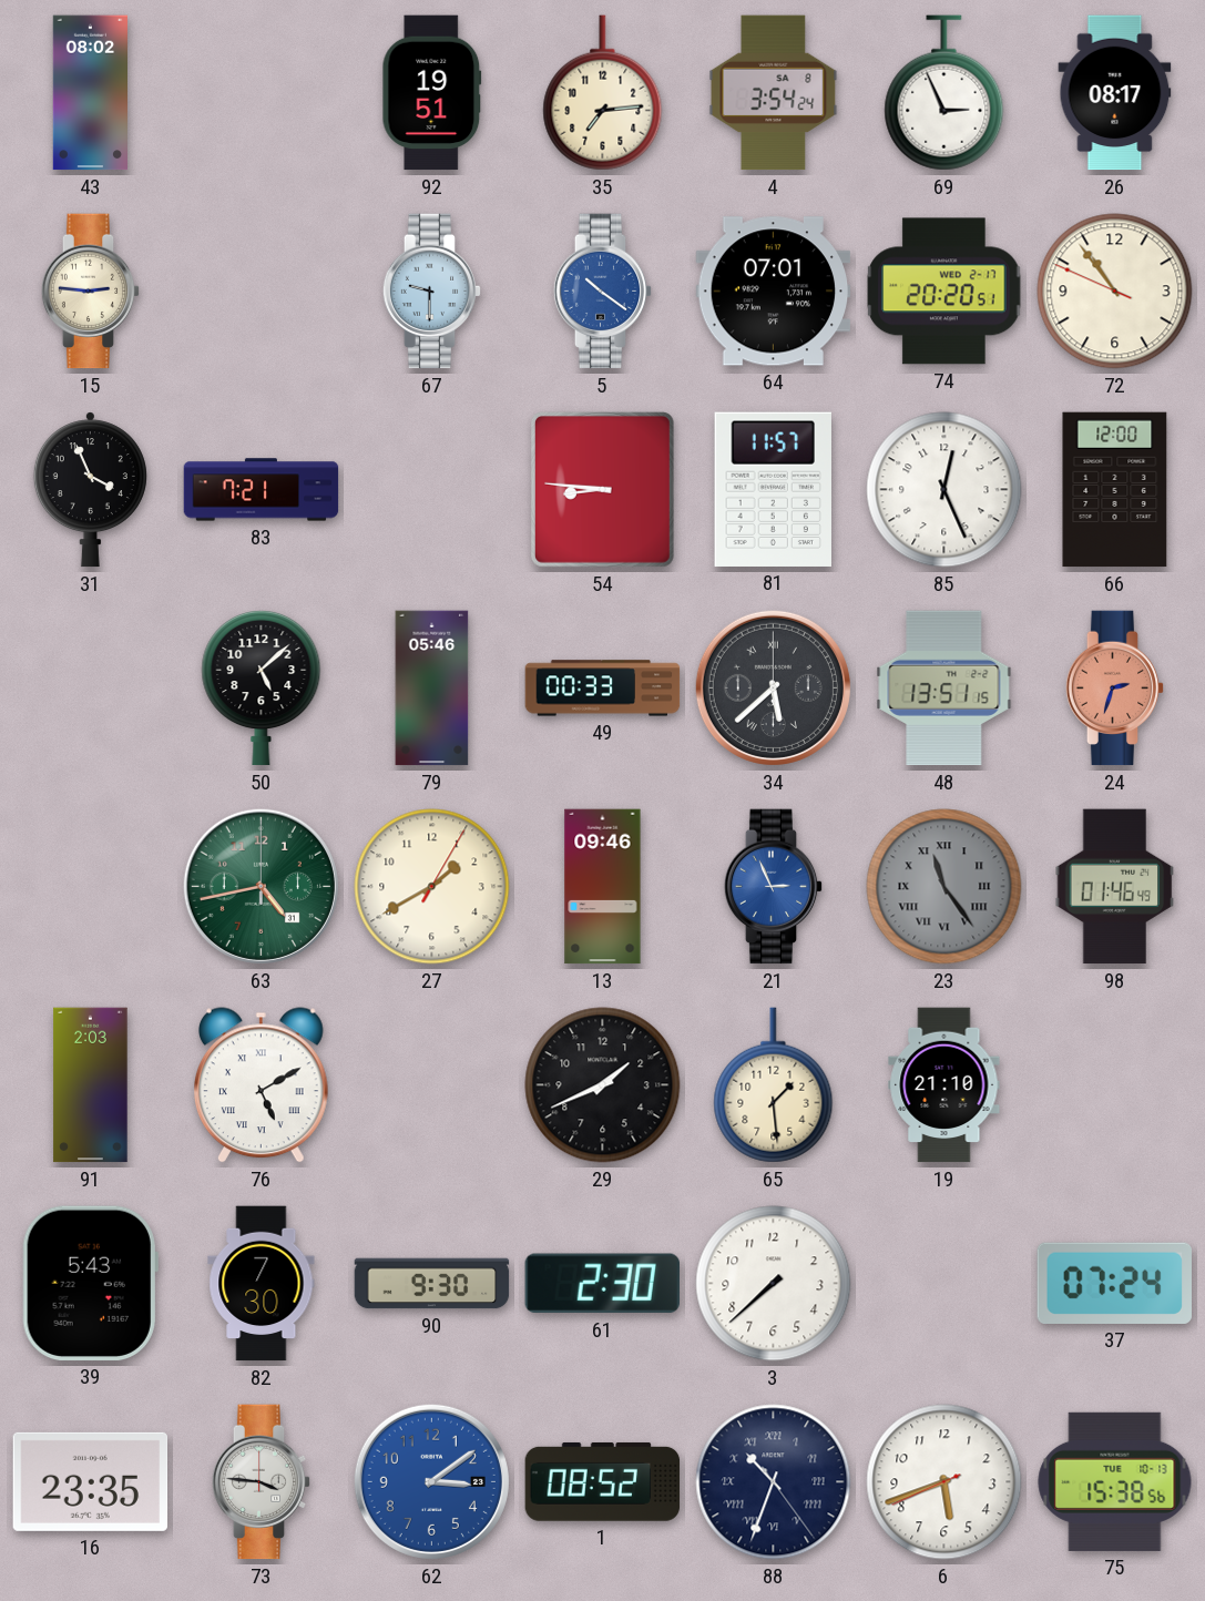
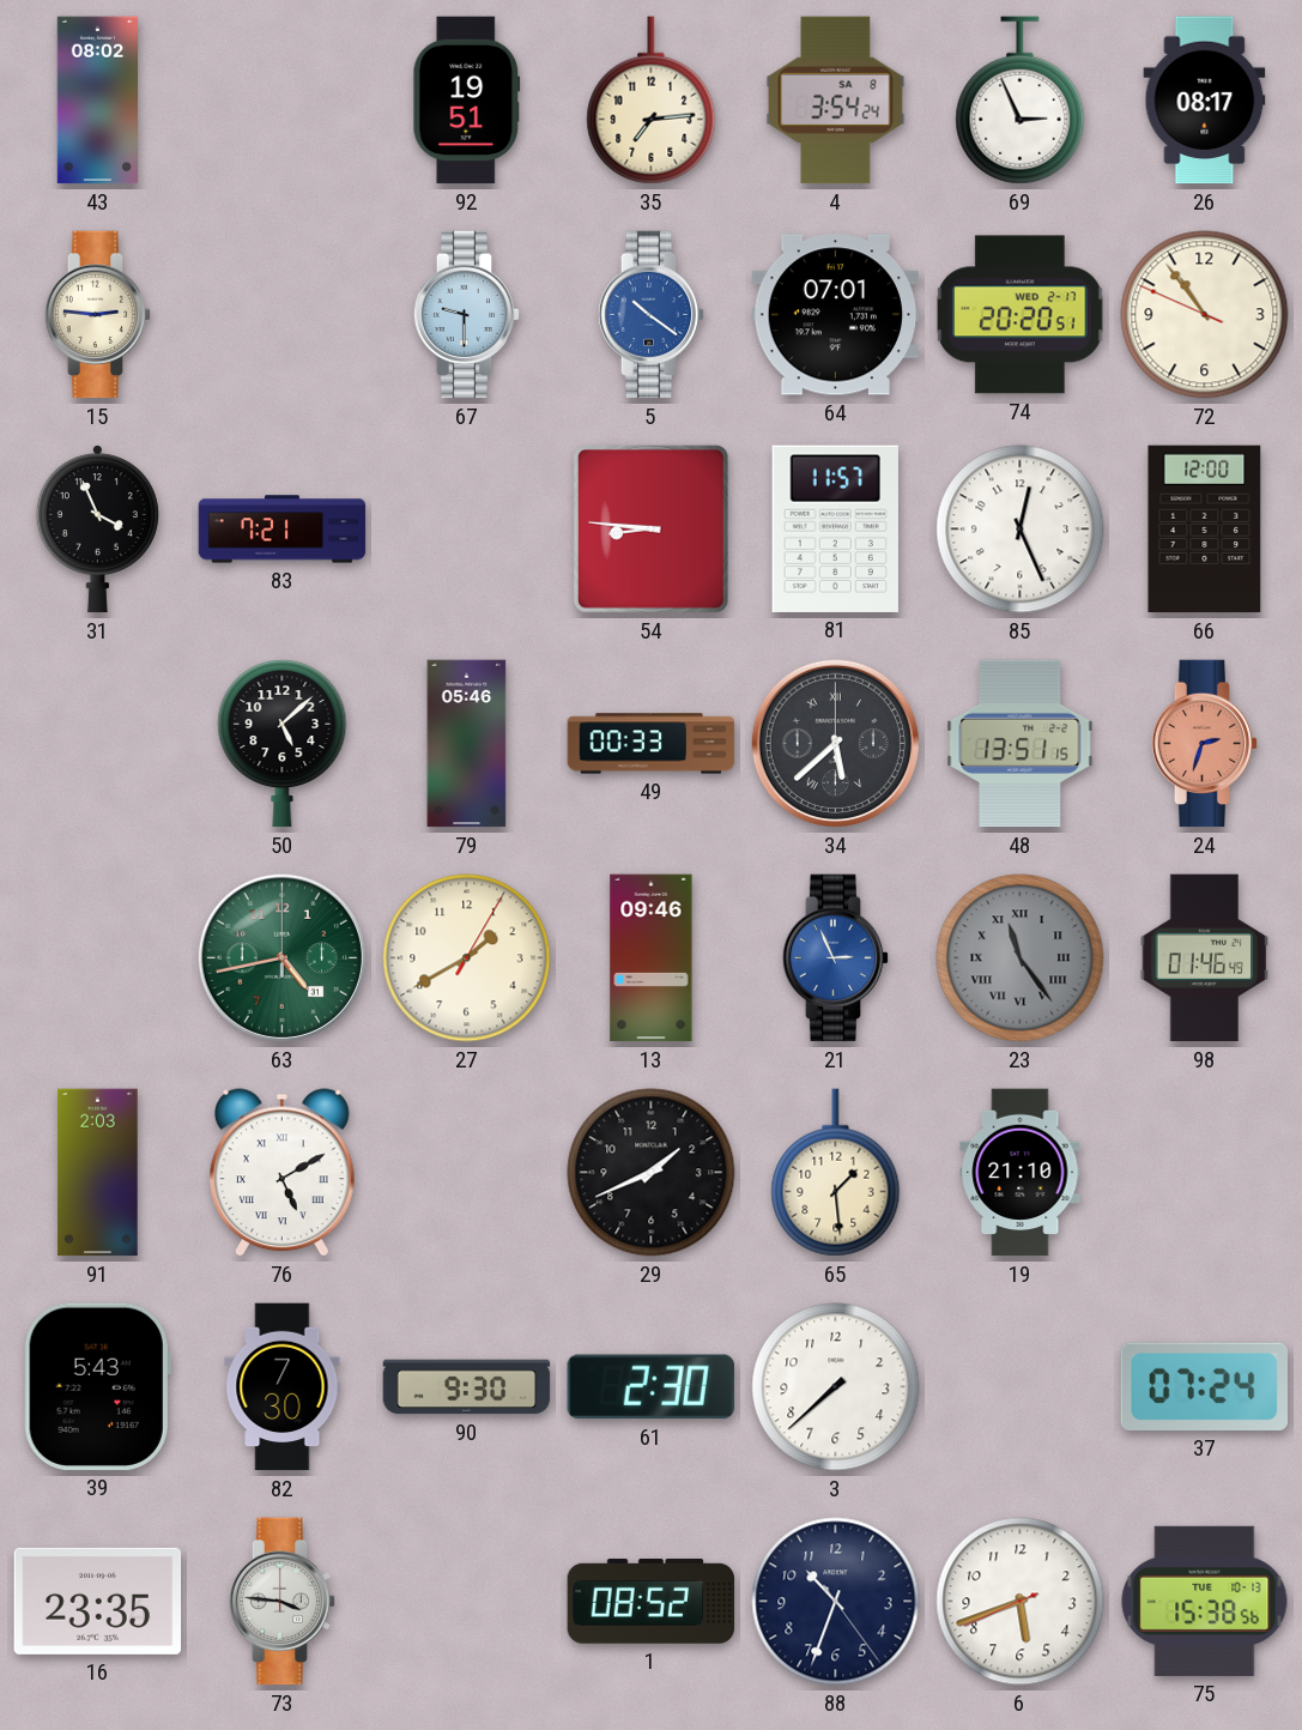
62: 3:09 -> none (431, 1481)
88 numerals: Roman -> Arabic (836, 1602)
